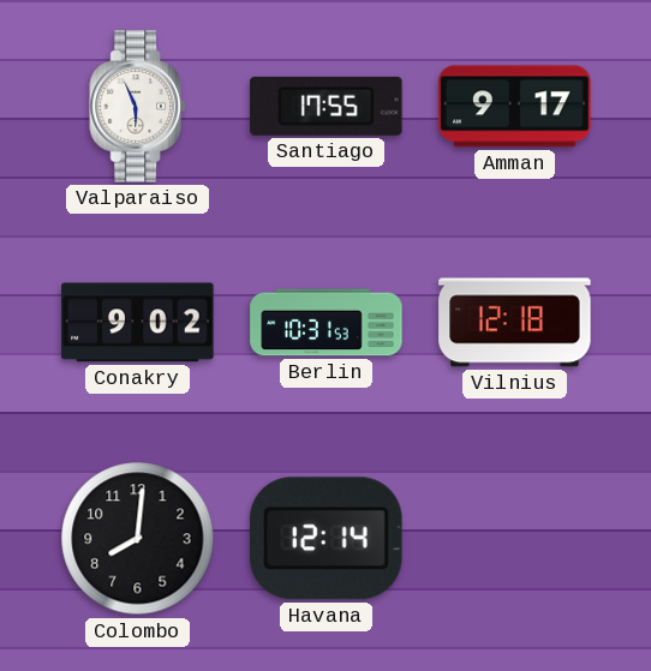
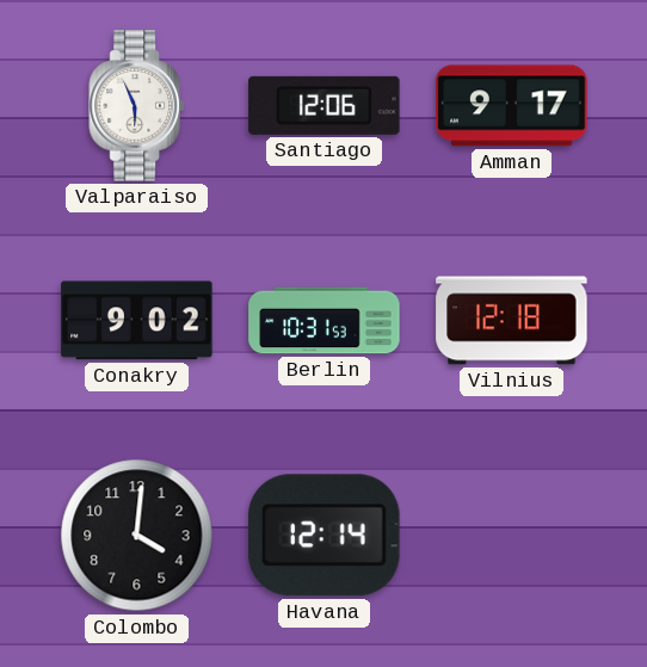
Santiago: 17:55 -> 12:06 (325, 105)
Colombo: 8:01 -> 4:01 (137, 536)
